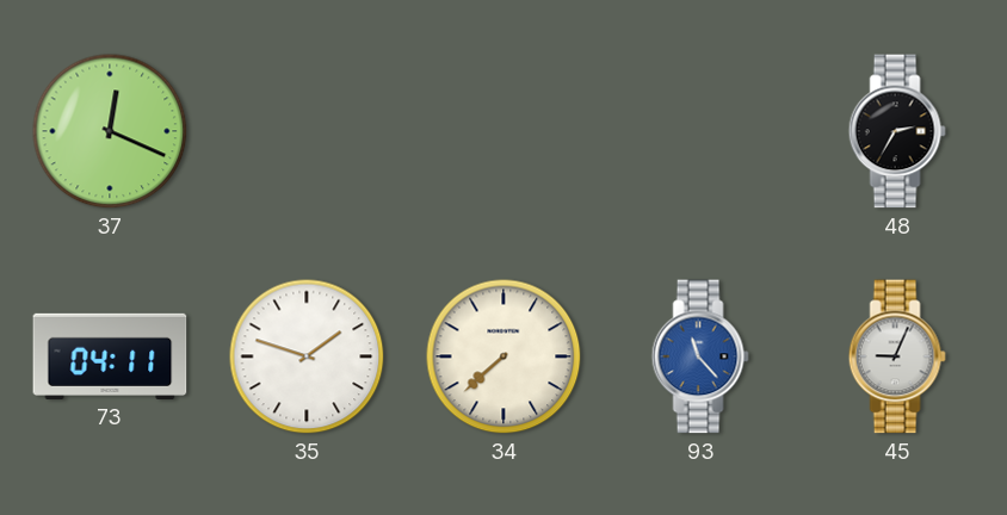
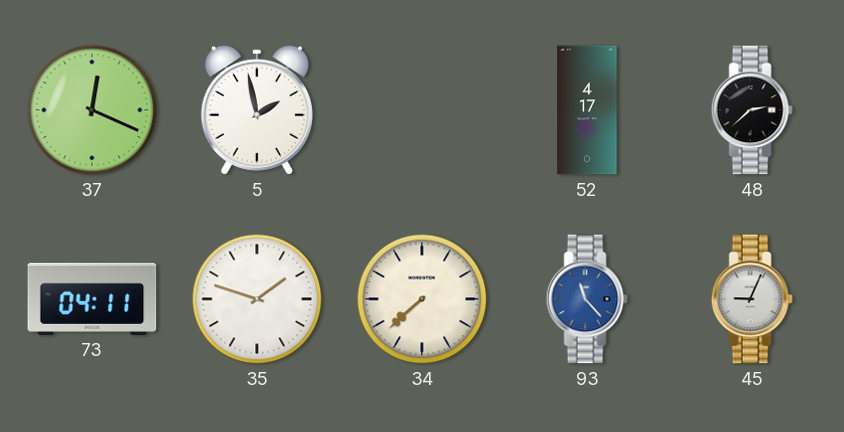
5: none -> 1:58 (257, 110)
52: none -> 4:17 (587, 110)
48: 2:35 -> 2:38 (752, 110)
